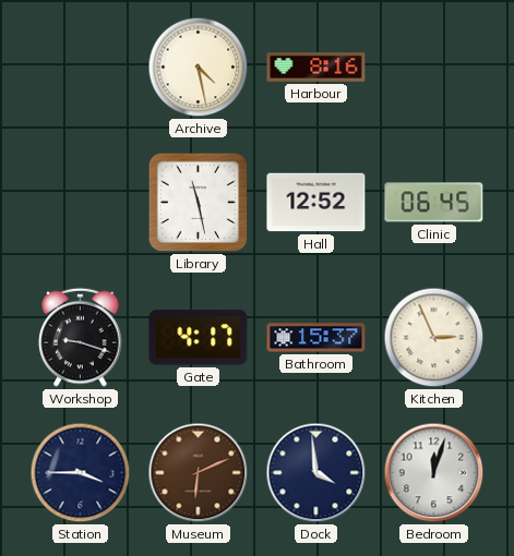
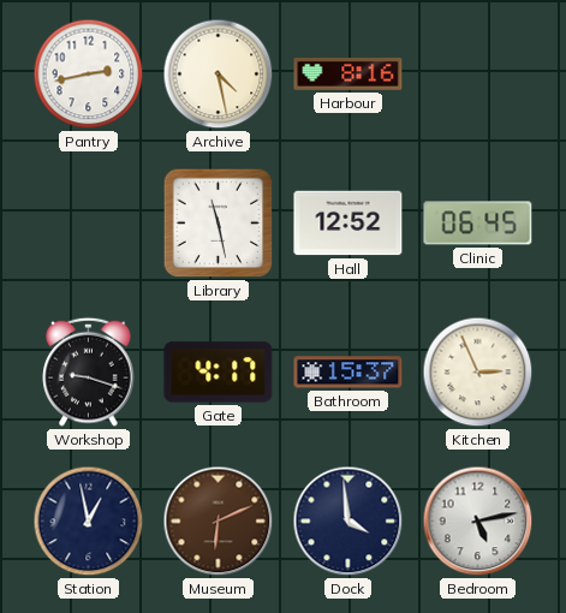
Pantry: none -> 2:43 (89, 75)
Station: 3:45 -> 12:58 (89, 522)
Bedroom: 12:03 -> 5:13 (478, 522)
